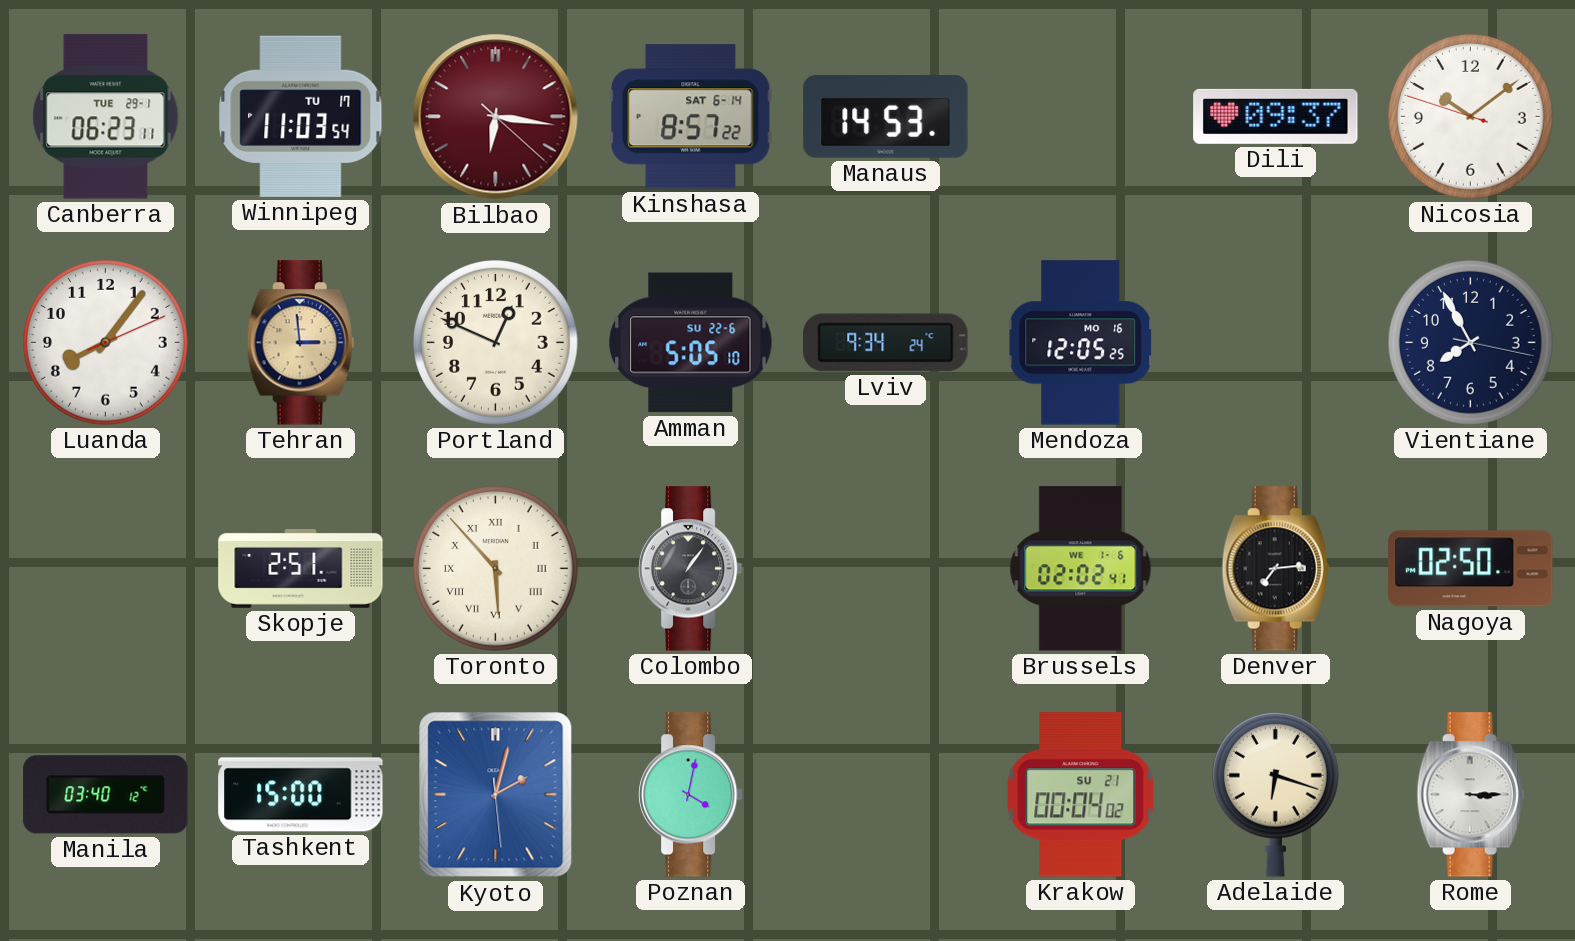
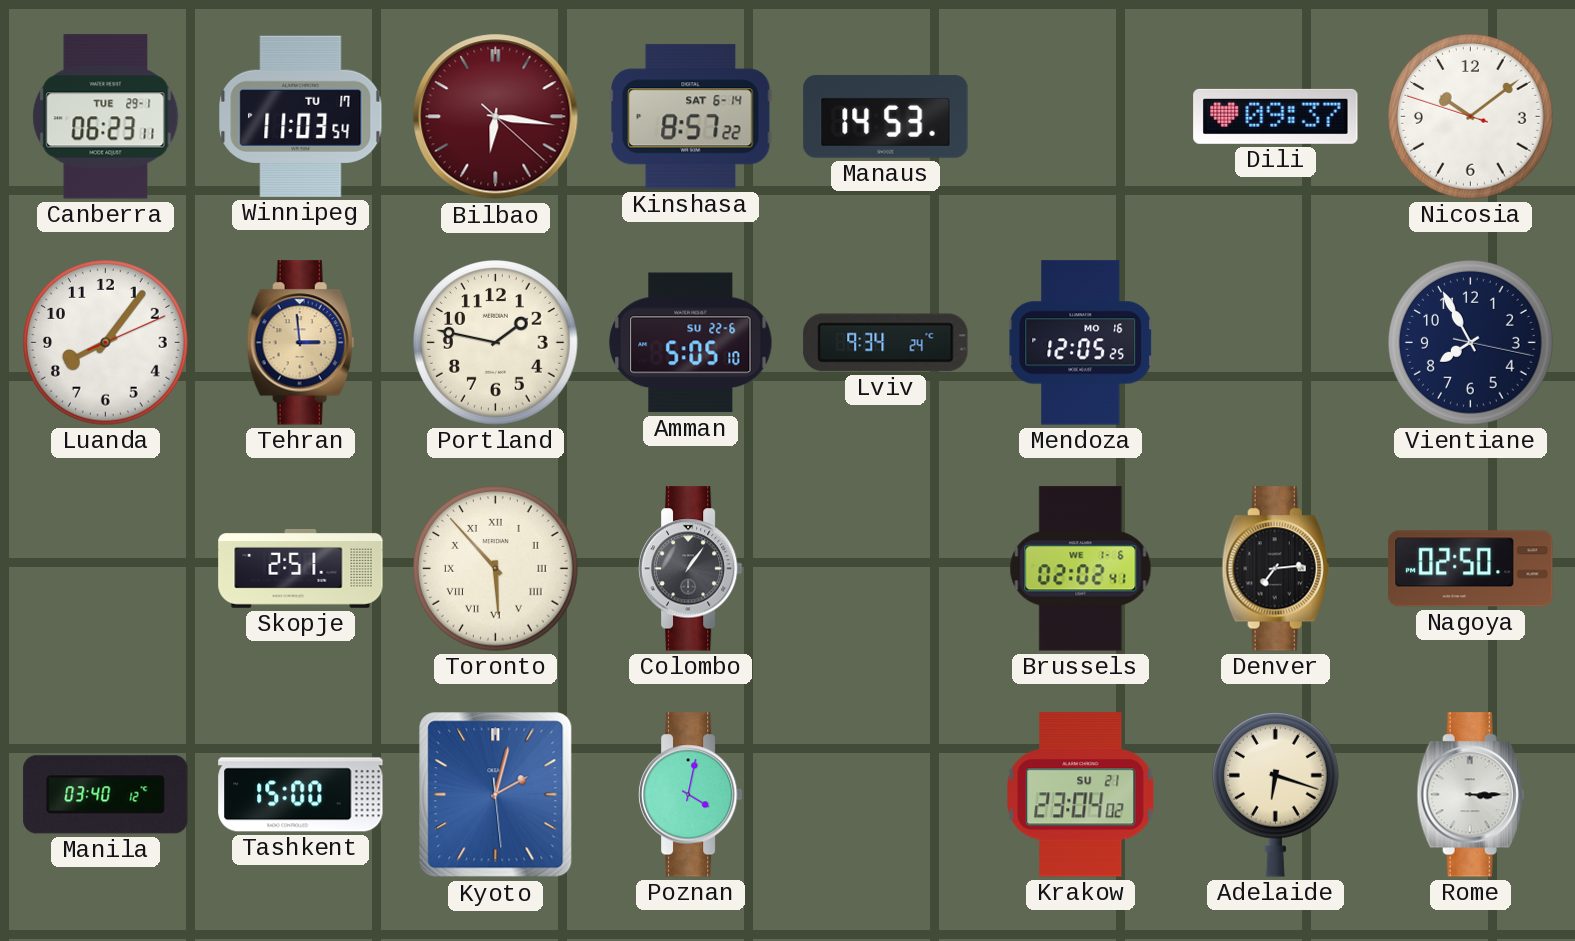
Portland: 12:49 -> 1:47 (496, 343)
Krakow: 00:04 -> 23:04 (1081, 795)
